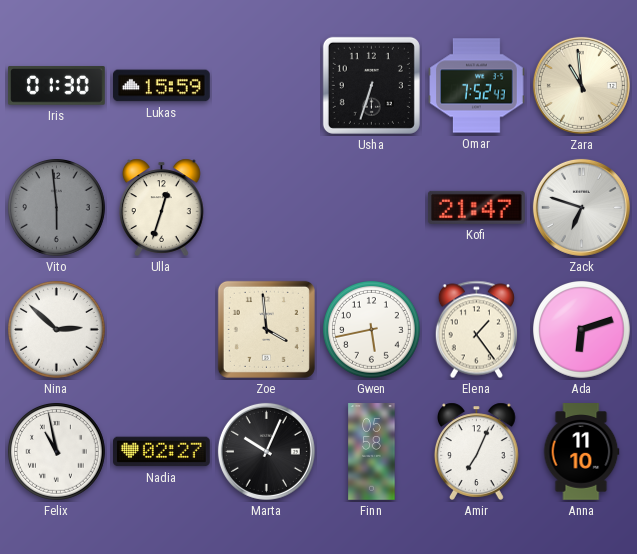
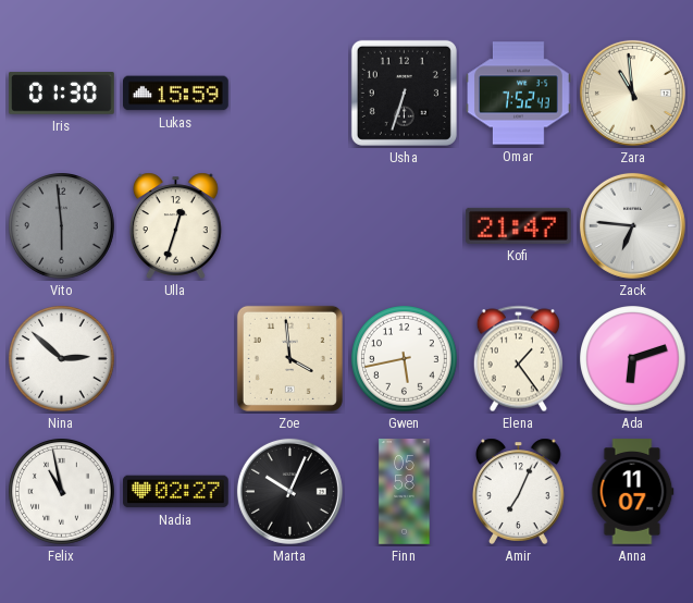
Zack: 6:48 -> 6:46 (632, 225)
Anna: 11:10 -> 11:07 (632, 492)
